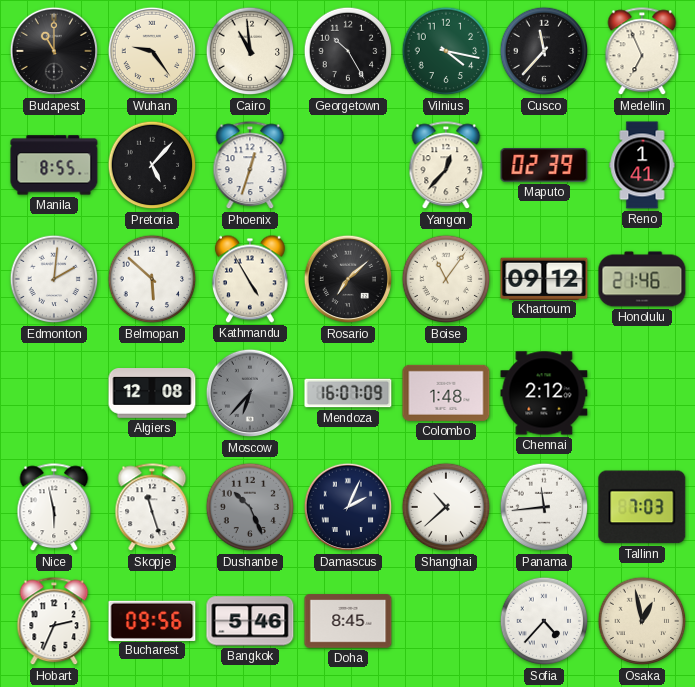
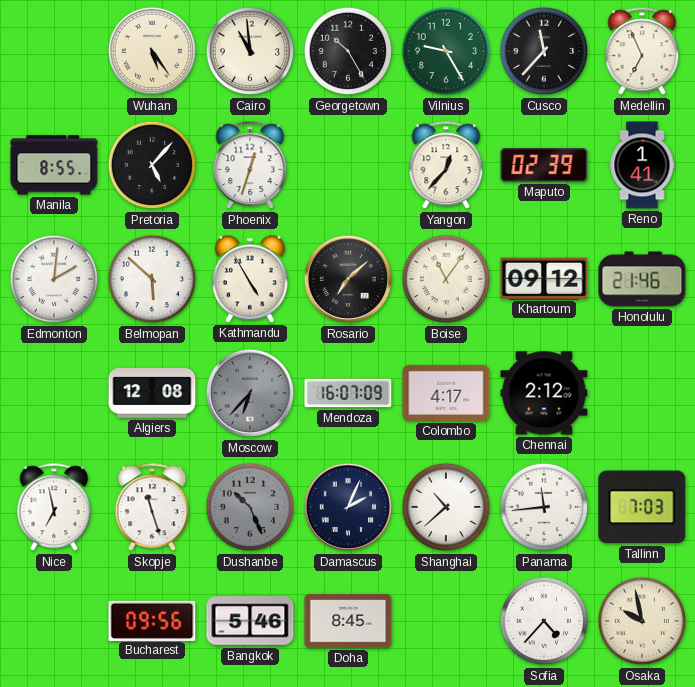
Budapest: 11:00 -> none (54, 51)
Wuhan: 9:24 -> 5:24 (152, 51)
Vilnius: 4:17 -> 9:25 (446, 51)
Colombo: 1:48 -> 4:17 (446, 393)
Nice: 5:58 -> 6:58 (54, 508)
Hobart: 2:34 -> none (54, 622)
Osaka: 12:58 -> 9:58 (642, 621)
